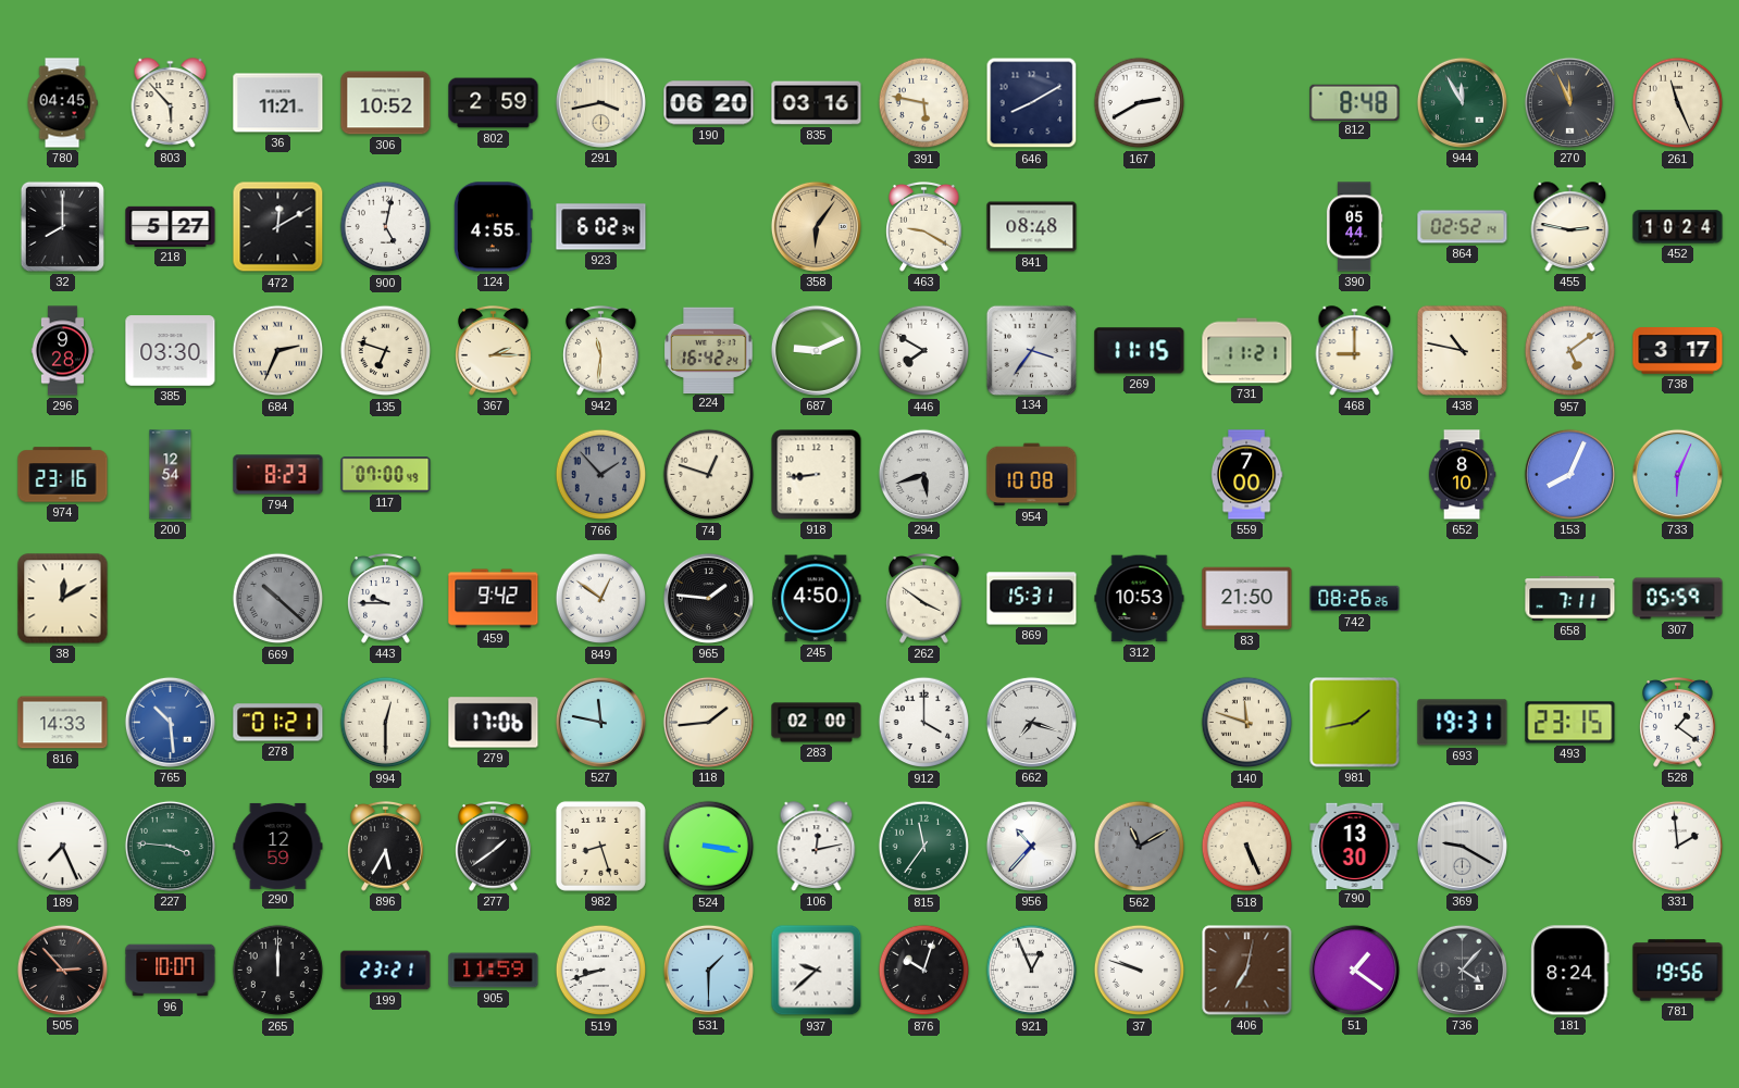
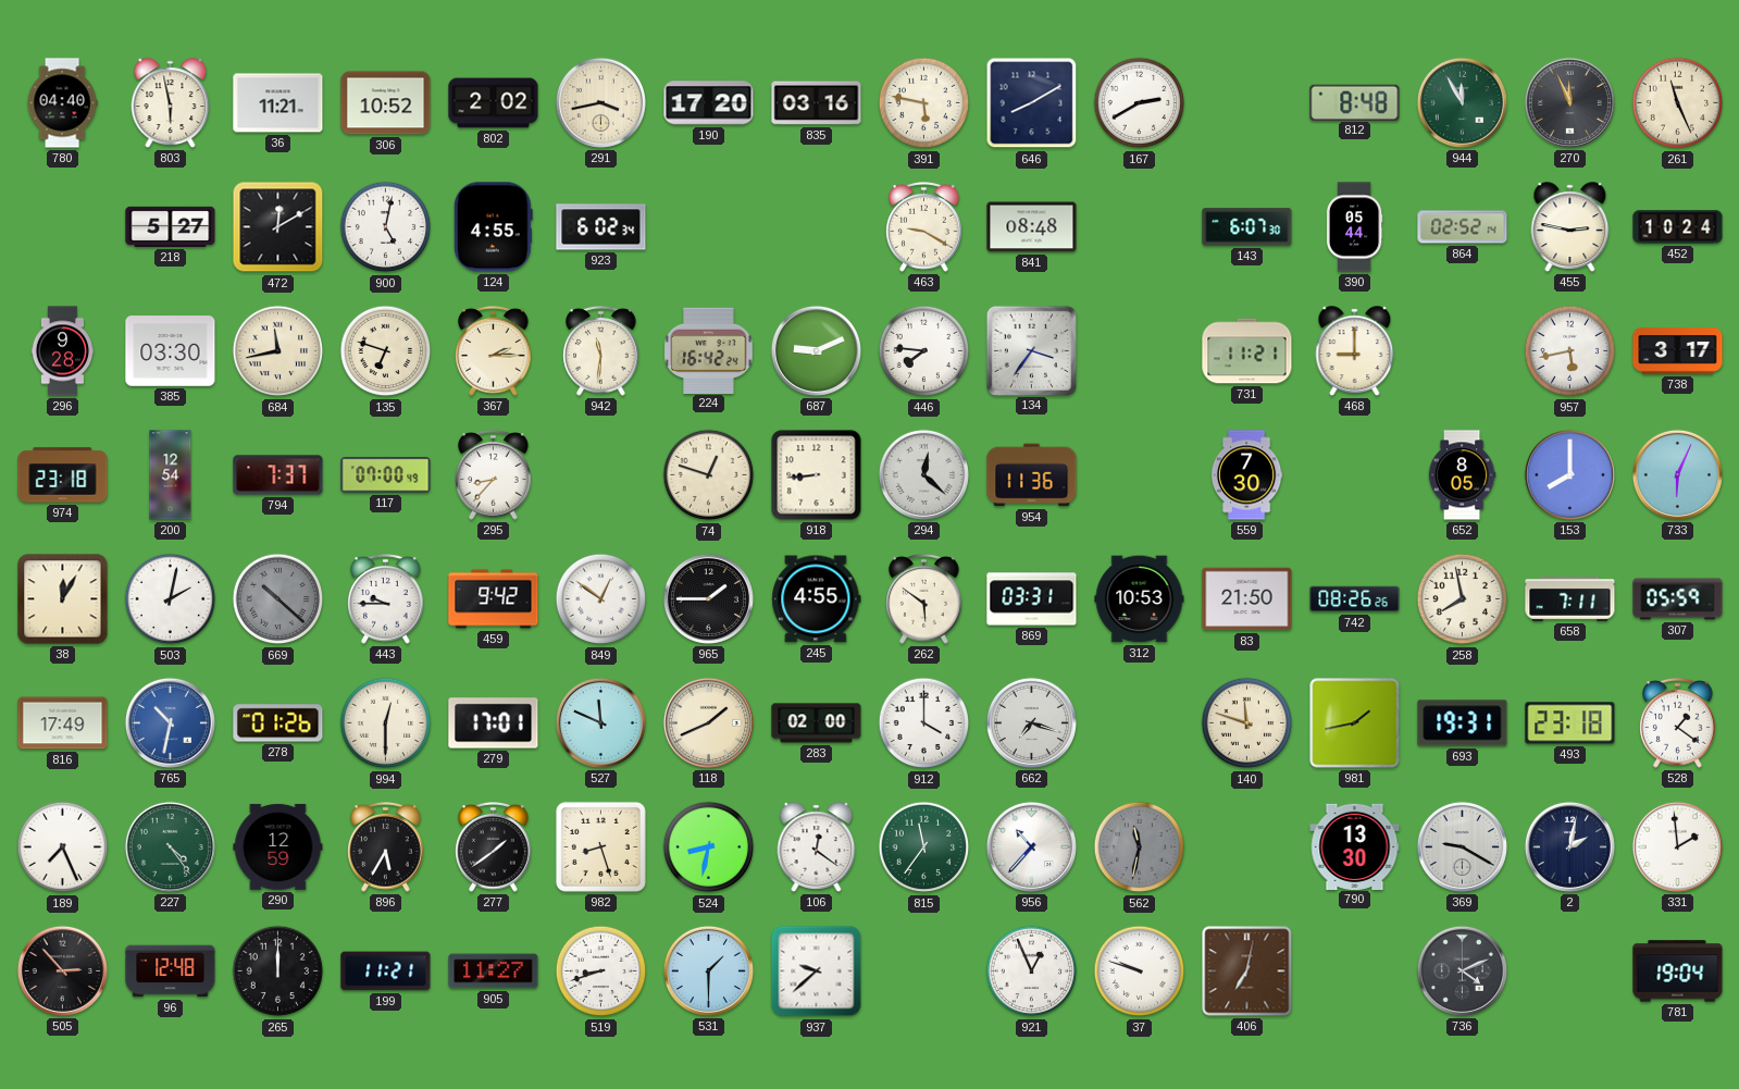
780: 04:45 -> 04:40 (62, 103)
803: 5:53 -> 5:58 (171, 103)
802: 2:59 -> 2:02 (494, 103)
190: 06:20 -> 17:20 (709, 103)
32: 8:00 -> none (62, 226)
358: 6:06 -> none (816, 226)
143: none -> 6:07 (1247, 227)
684: 2:34 -> 11:43 (278, 351)
446: 7:50 -> 7:46 (924, 351)
269: 11:15 -> none (1140, 351)
438: 10:47 -> none (1462, 350)
957: 5:09 -> 5:43 (1570, 351)
974: 23:16 -> 23:18 (63, 475)
794: 8:23 -> 7:37 (278, 475)
295: none -> 8:37 (494, 475)
766: 1:53 -> none (601, 475)
294: 5:42 -> 12:22 (923, 474)
954: 10:08 -> 11:36 (1032, 475)
559: 7:00 -> 7:30 (1246, 475)
652: 8:10 -> 8:05 (1462, 475)
153: 8:04 -> 8:00 (1569, 474)
38: 12:10 -> 12:05 (63, 599)
503: none -> 2:02 (171, 599)
965: 1:46 -> 1:45 (708, 598)
245: 4:50 -> 4:55 (817, 599)
262: 3:51 -> 5:51 (924, 599)
869: 15:31 -> 03:31 (1032, 599)
258: none -> 7:58 (1463, 599)
816: 14:33 -> 17:49 (63, 723)
765: 10:29 -> 10:32 (170, 722)
278: 01:21 -> 01:26 (278, 723)
279: 17:06 -> 17:01 (494, 723)
527: 11:47 -> 11:49 (600, 722)
118: 1:44 -> 1:41 (708, 722)
493: 23:15 -> 23:18 (1570, 723)
227: 3:46 -> 4:24 (170, 846)
524: 3:17 -> 8:32 (709, 847)
106: 12:13 -> 12:21 (817, 847)
562: 11:10 -> 11:32 (1140, 847)
518: 5:26 -> none (1247, 847)
2: none -> 2:02 (1569, 846)
96: 10:07 -> 12:48 (171, 972)
199: 23:21 -> 11:21 (386, 972)
905: 11:59 -> 11:27 (494, 972)
876: 10:03 -> none (924, 971)
51: 1:21 -> none (1354, 970)
736: 4:07 -> 4:11 (1462, 970)
181: 8:24 -> none (1570, 971)
781: 19:56 -> 19:04 (1678, 972)
